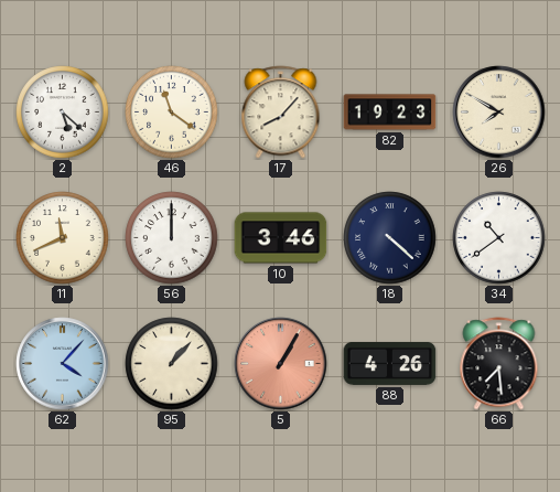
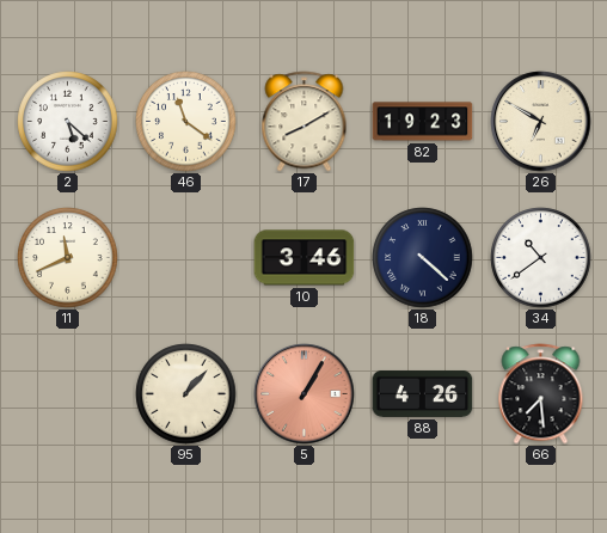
17: 8:07 -> 8:10 (305, 122)
26: 7:50 -> 6:50 (541, 122)
56: 12:00 -> none (172, 238)
62: 4:07 -> none (63, 364)
